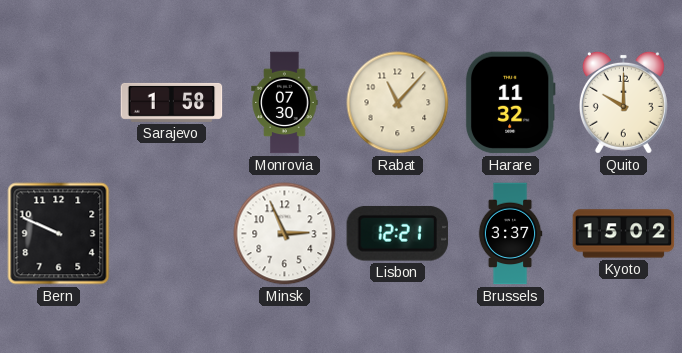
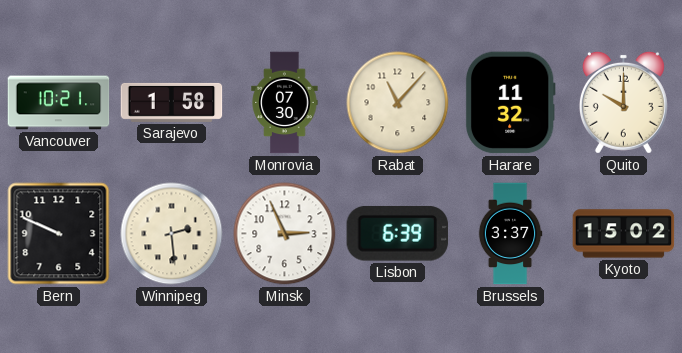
Vancouver: none -> 10:21 (59, 103)
Winnipeg: none -> 2:29 (172, 234)
Lisbon: 12:21 -> 6:39 (397, 233)
